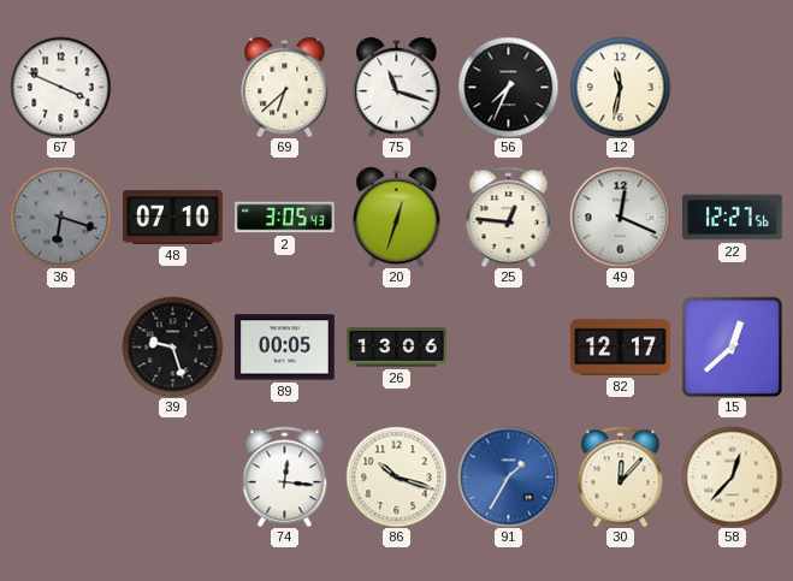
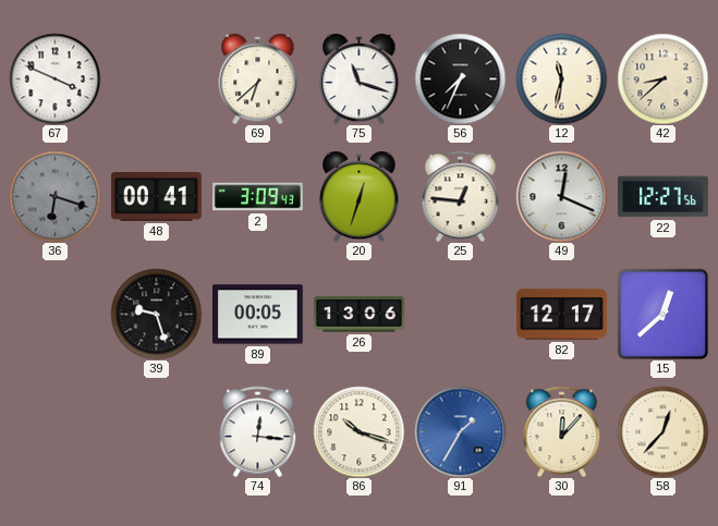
42: none -> 8:38 (662, 78)
48: 07:10 -> 00:41 (157, 197)
2: 3:05 -> 3:09 (258, 197)
